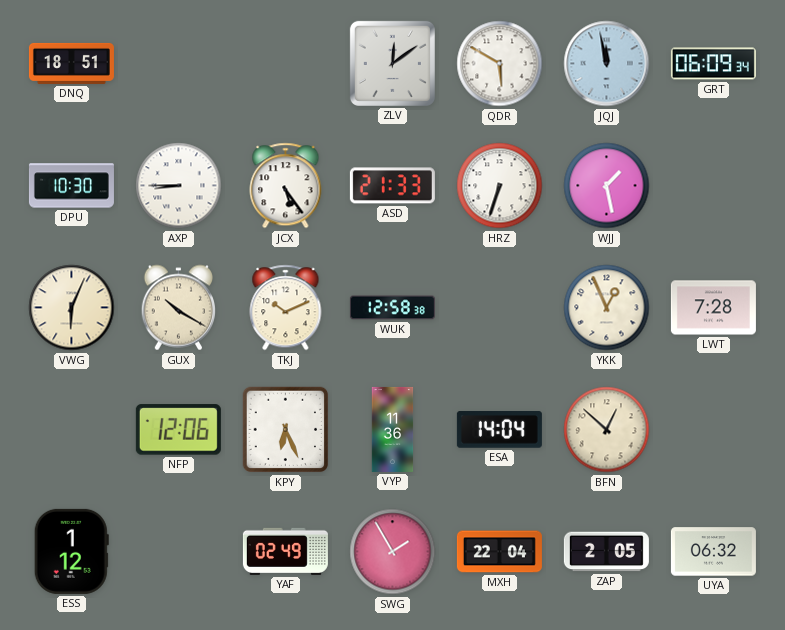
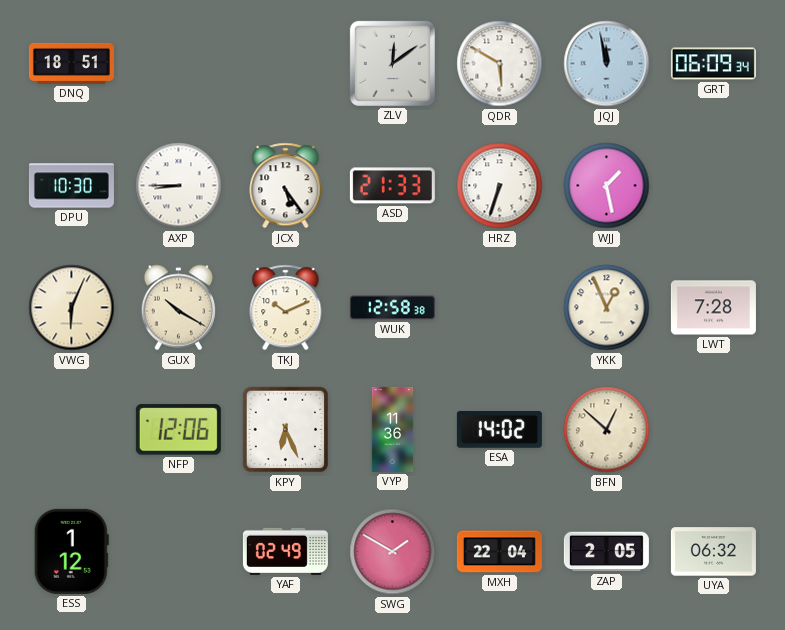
ESA: 14:04 -> 14:02 (499, 430)
SWG: 1:55 -> 1:50 (393, 552)
